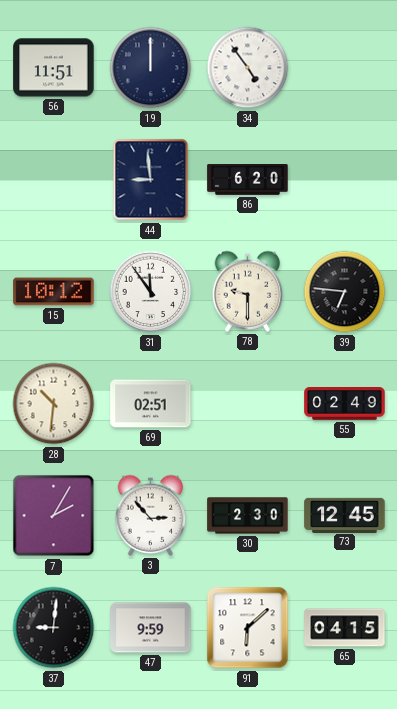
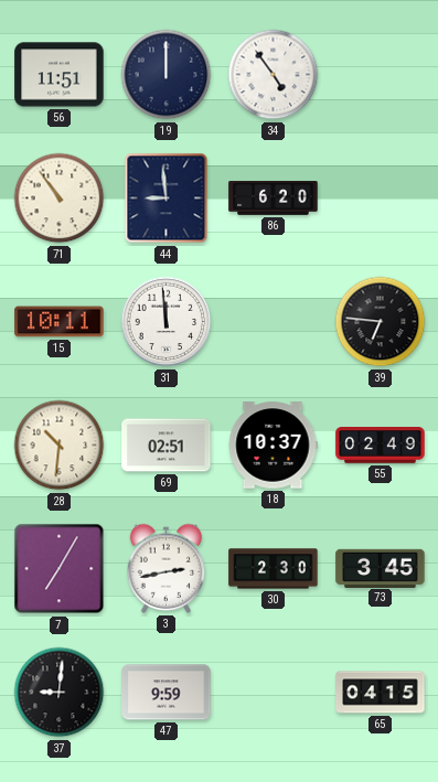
71: none -> 10:54 (60, 199)
15: 10:12 -> 10:11 (60, 322)
31: 11:54 -> 11:59 (167, 322)
78: 9:30 -> none (248, 291)
18: none -> 10:37 (273, 446)
7: 2:05 -> 7:05 (60, 569)
3: 2:53 -> 2:43 (167, 568)
73: 12:45 -> 3:45 (381, 568)
91: 6:08 -> none (248, 628)
